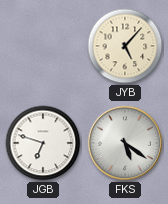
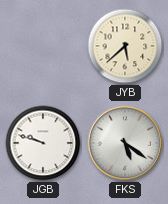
JYB: 5:07 -> 5:38 (125, 46)
JGB: 6:48 -> 9:48 (43, 143)
